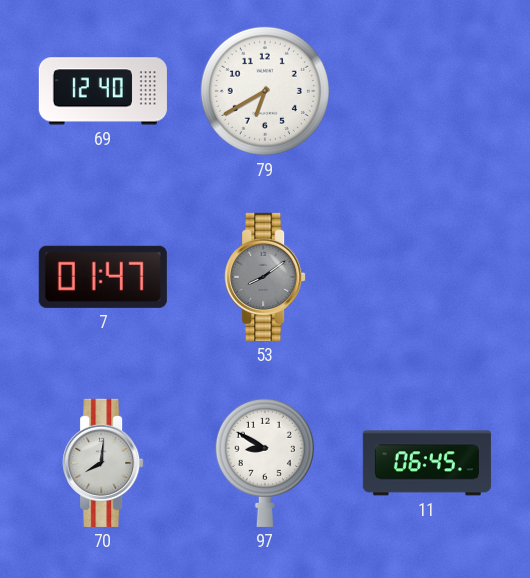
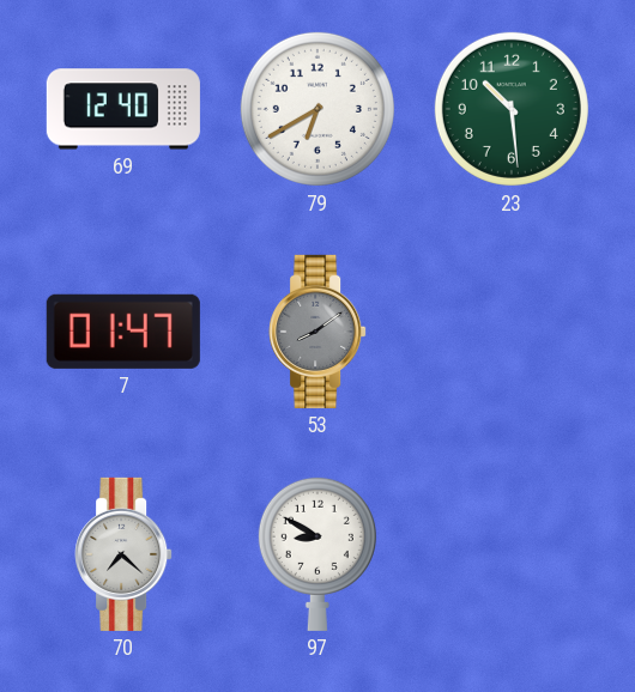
23: none -> 10:29 (512, 109)
70: 8:01 -> 7:22 (123, 554)
11: 06:45 -> none (427, 463)
